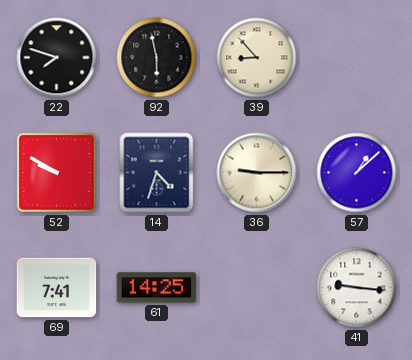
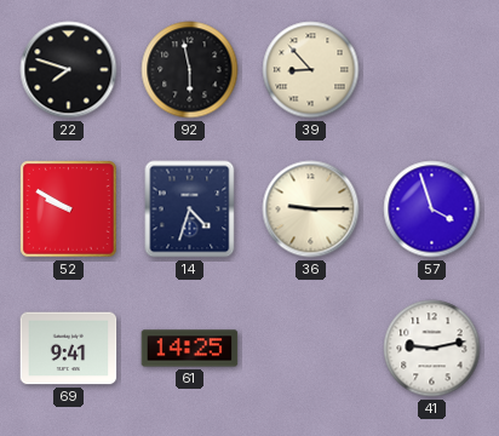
57: 1:08 -> 3:57 (432, 210)
69: 7:41 -> 9:41 (69, 349)
41: 9:16 -> 9:13 (432, 349)
